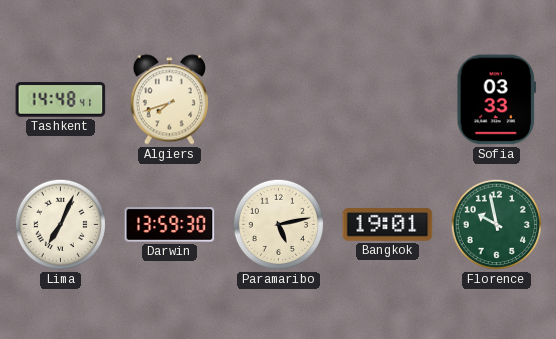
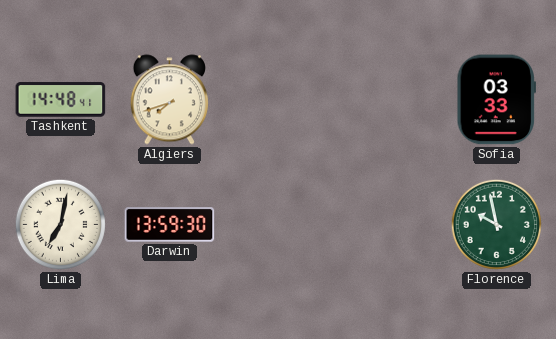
Lima: 7:04 -> 7:02 (60, 224)
Paramaribo: 5:13 -> none (278, 224)
Bangkok: 19:01 -> none (388, 225)
